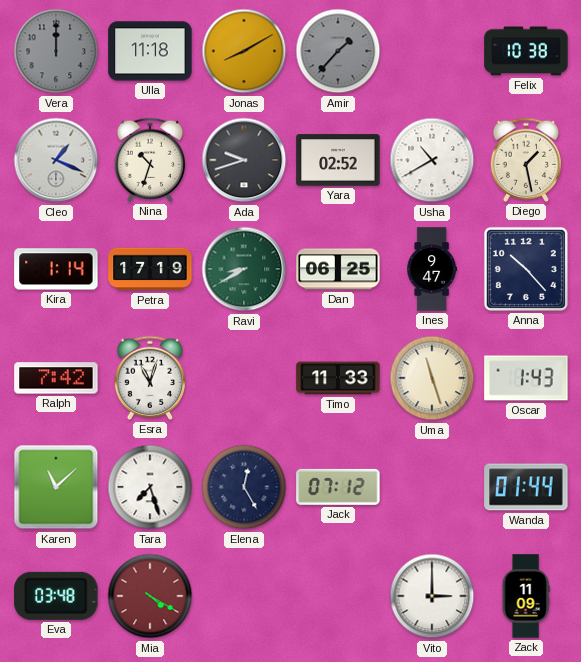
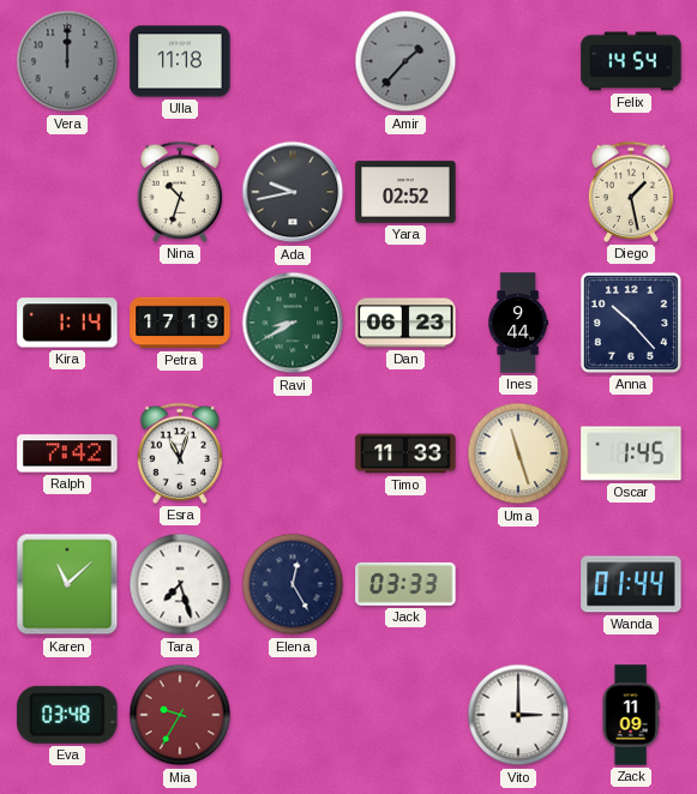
Jonas: 8:10 -> none (244, 51)
Felix: 10:38 -> 14:54 (631, 61)
Cleo: 1:19 -> none (56, 160)
Ada: 9:42 -> 9:43 (293, 192)
Usha: 10:40 -> none (432, 160)
Dan: 06:25 -> 06:23 (405, 323)
Ines: 9:47 -> 9:44 (517, 323)
Oscar: 1:43 -> 1:45 (631, 453)
Jack: 07:12 -> 03:33 (405, 584)
Mia: 4:20 -> 9:35 (180, 715)
